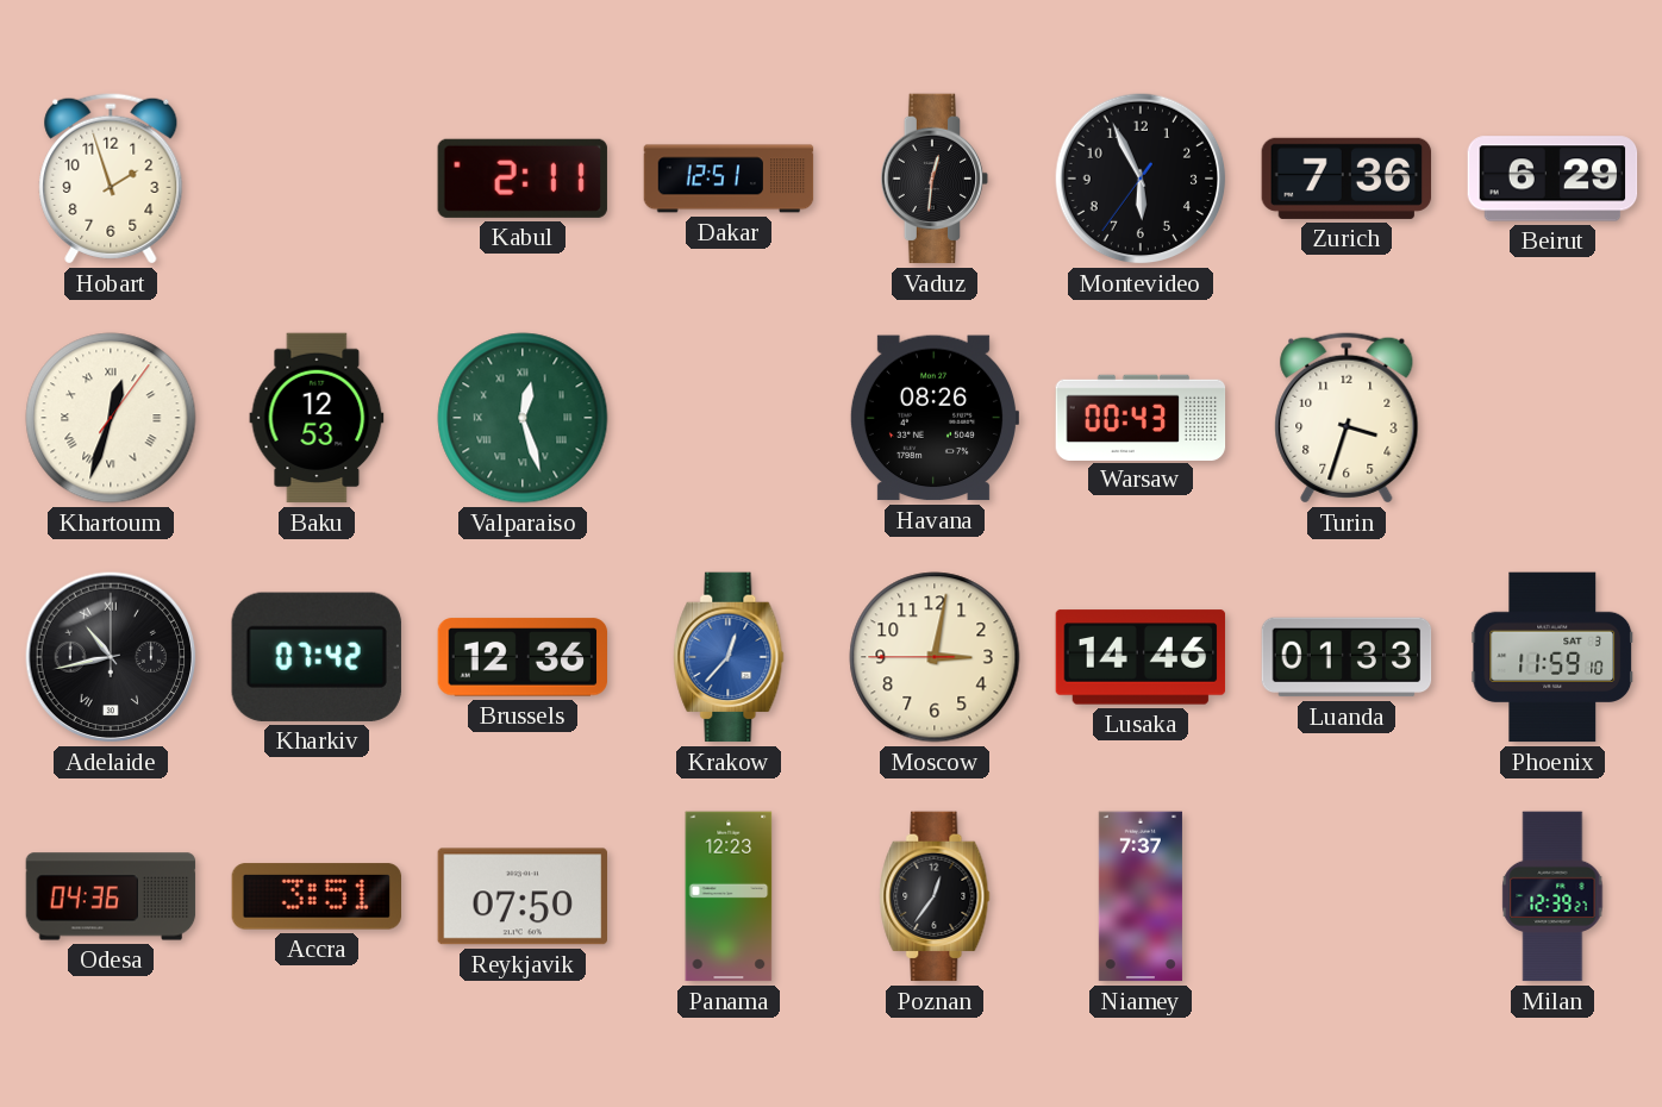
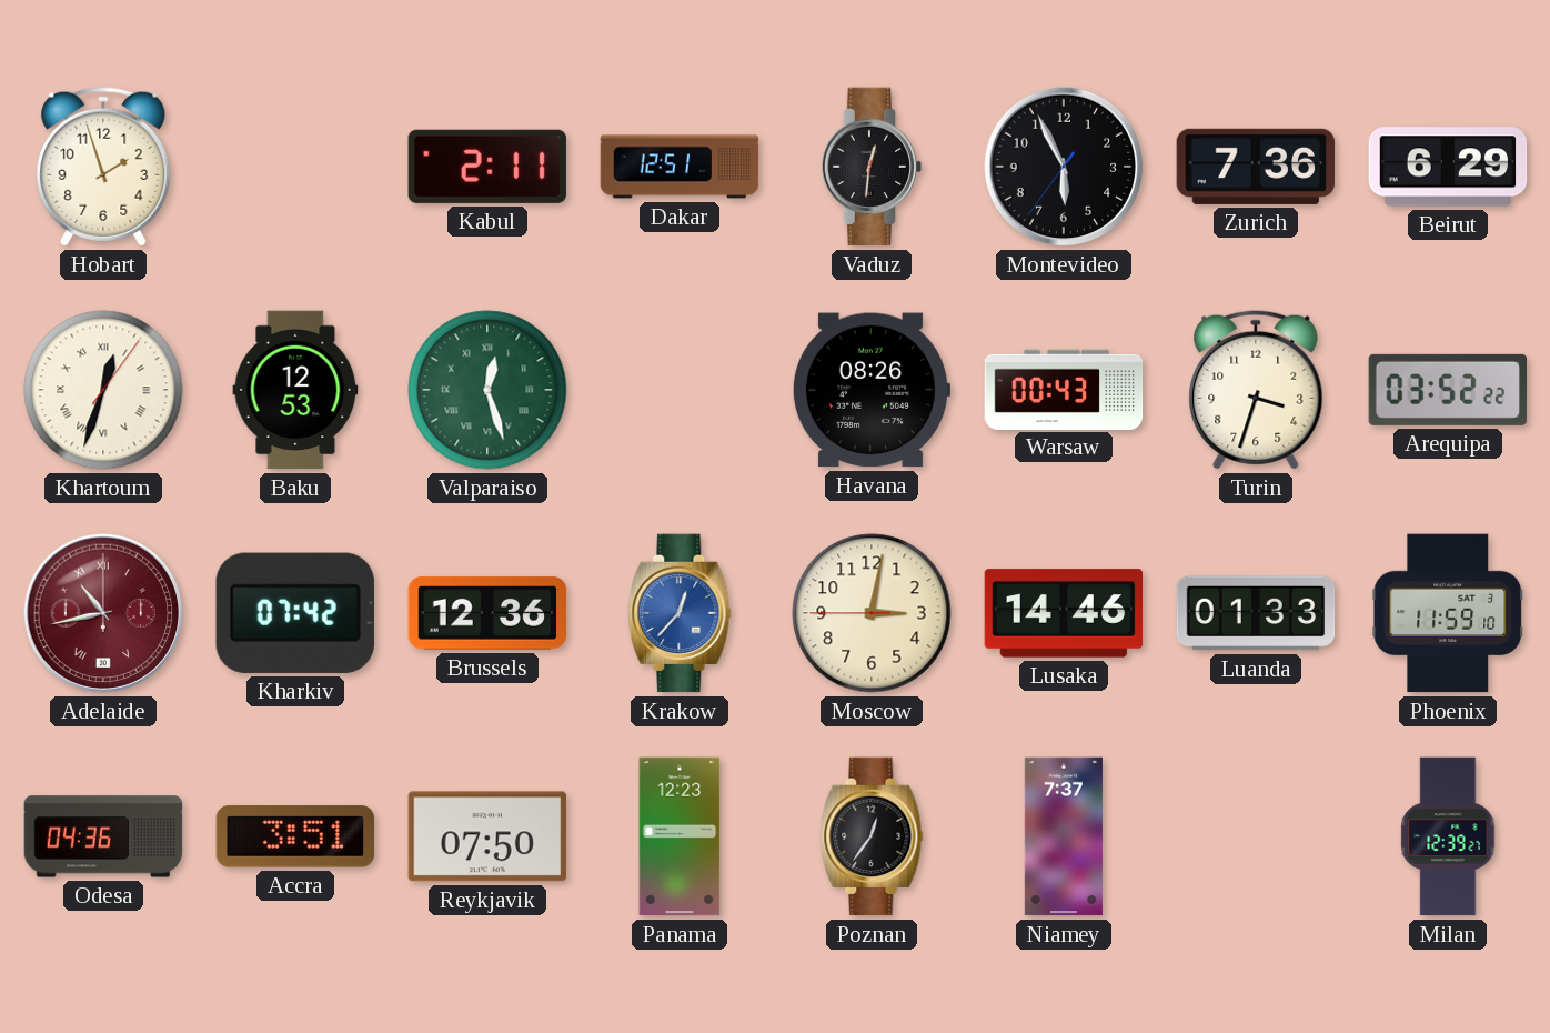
Arequipa: none -> 03:52 (1448, 390)
Adelaide dial: black -> burgundy (103, 613)
